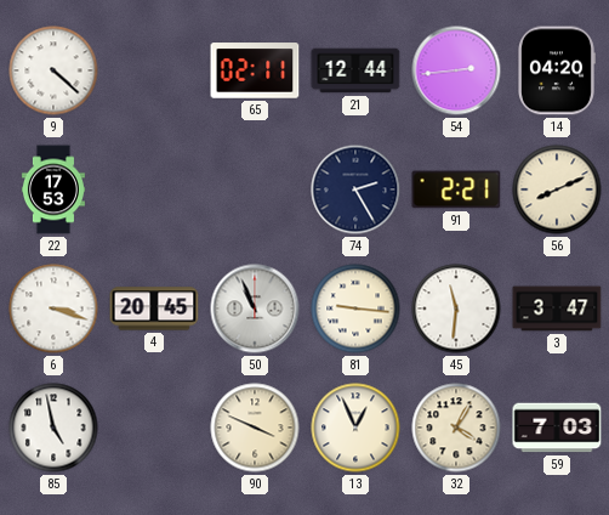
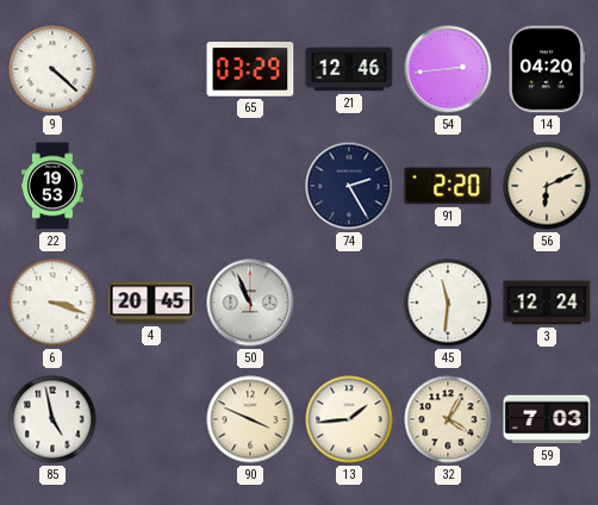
65: 02:11 -> 03:29 (250, 69)
21: 12:44 -> 12:46 (349, 69)
22: 17:53 -> 19:53 (52, 186)
91: 2:21 -> 2:20 (448, 186)
56: 8:11 -> 6:11 (547, 186)
81: 9:16 -> none (355, 309)
3: 3:47 -> 12:24 (547, 303)
13: 12:56 -> 1:44 (349, 419)
